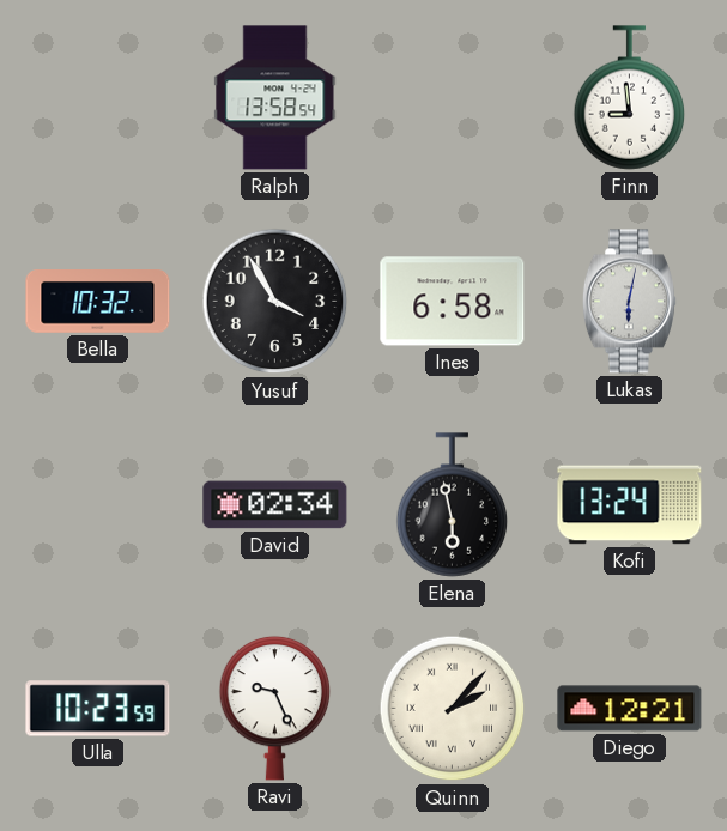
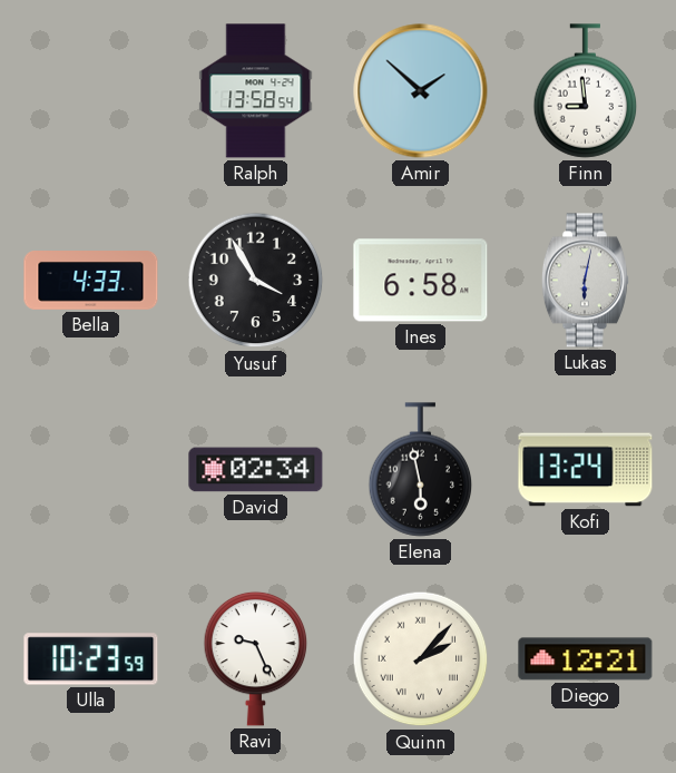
Amir: none -> 1:52 (421, 91)
Bella: 10:32 -> 4:33 (91, 281)
